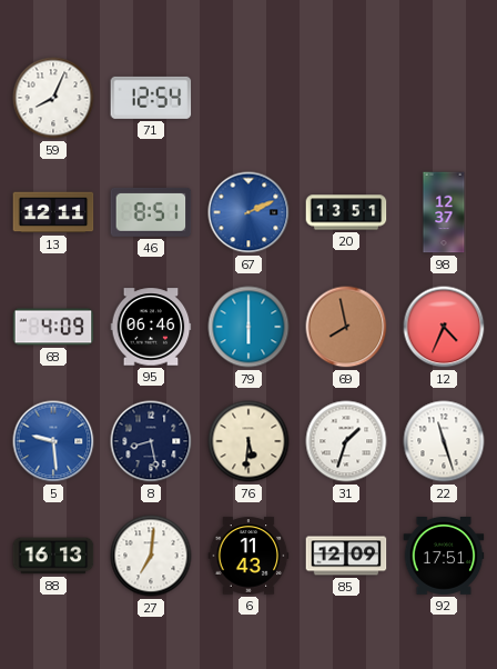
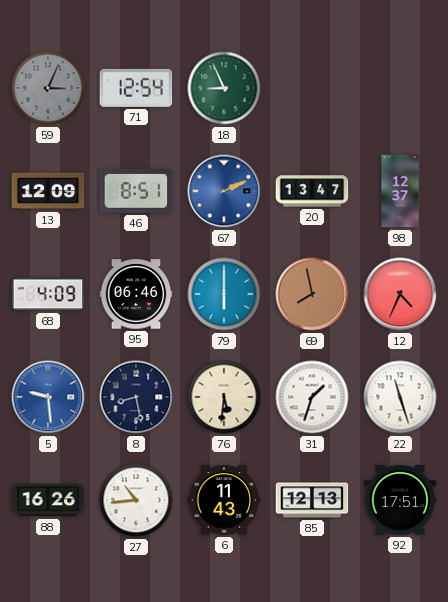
59: 8:04 -> 3:04 (48, 88)
59 dial: white -> grey (48, 88)
18: none -> 8:56 (224, 88)
13: 12:11 -> 12:09 (48, 191)
20: 13:51 -> 13:47 (312, 191)
88: 16:13 -> 16:26 (48, 500)
27: 7:01 -> 10:44 (136, 500)
85: 12:09 -> 12:13 (312, 500)
